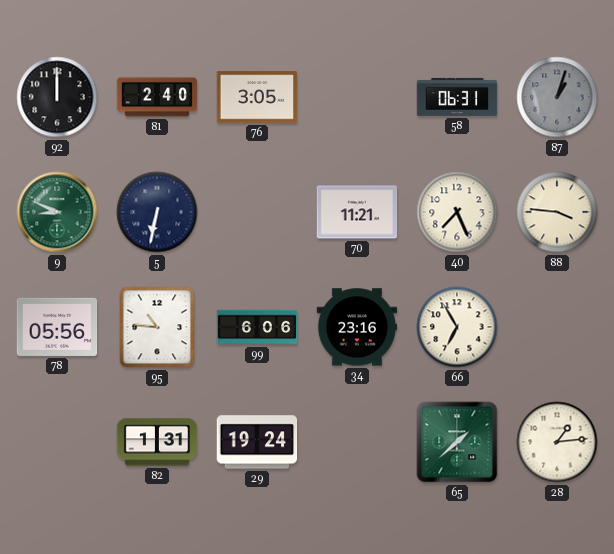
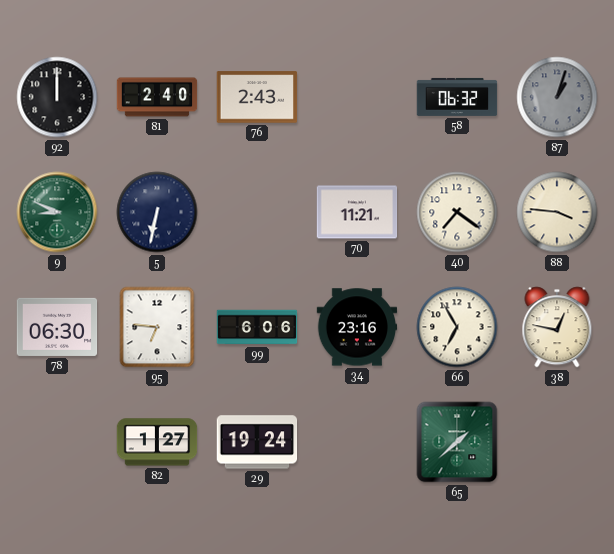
76: 3:05 -> 2:43 (257, 97)
58: 06:31 -> 06:32 (457, 97)
40: 7:26 -> 7:21 (457, 212)
78: 05:56 -> 06:30 (57, 327)
95: 10:46 -> 6:46 (157, 327)
38: none -> 12:47 (557, 327)
82: 1:31 -> 1:27 (157, 442)
28: 1:14 -> none (557, 442)
